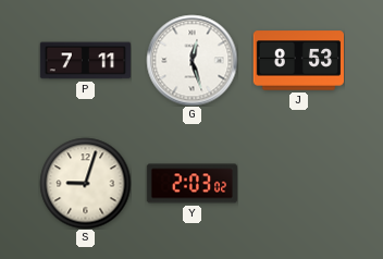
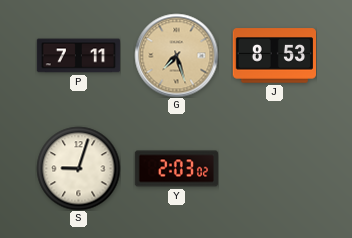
G: 12:27 -> 7:27 (176, 55)
G dial: white -> champagne (176, 55)
